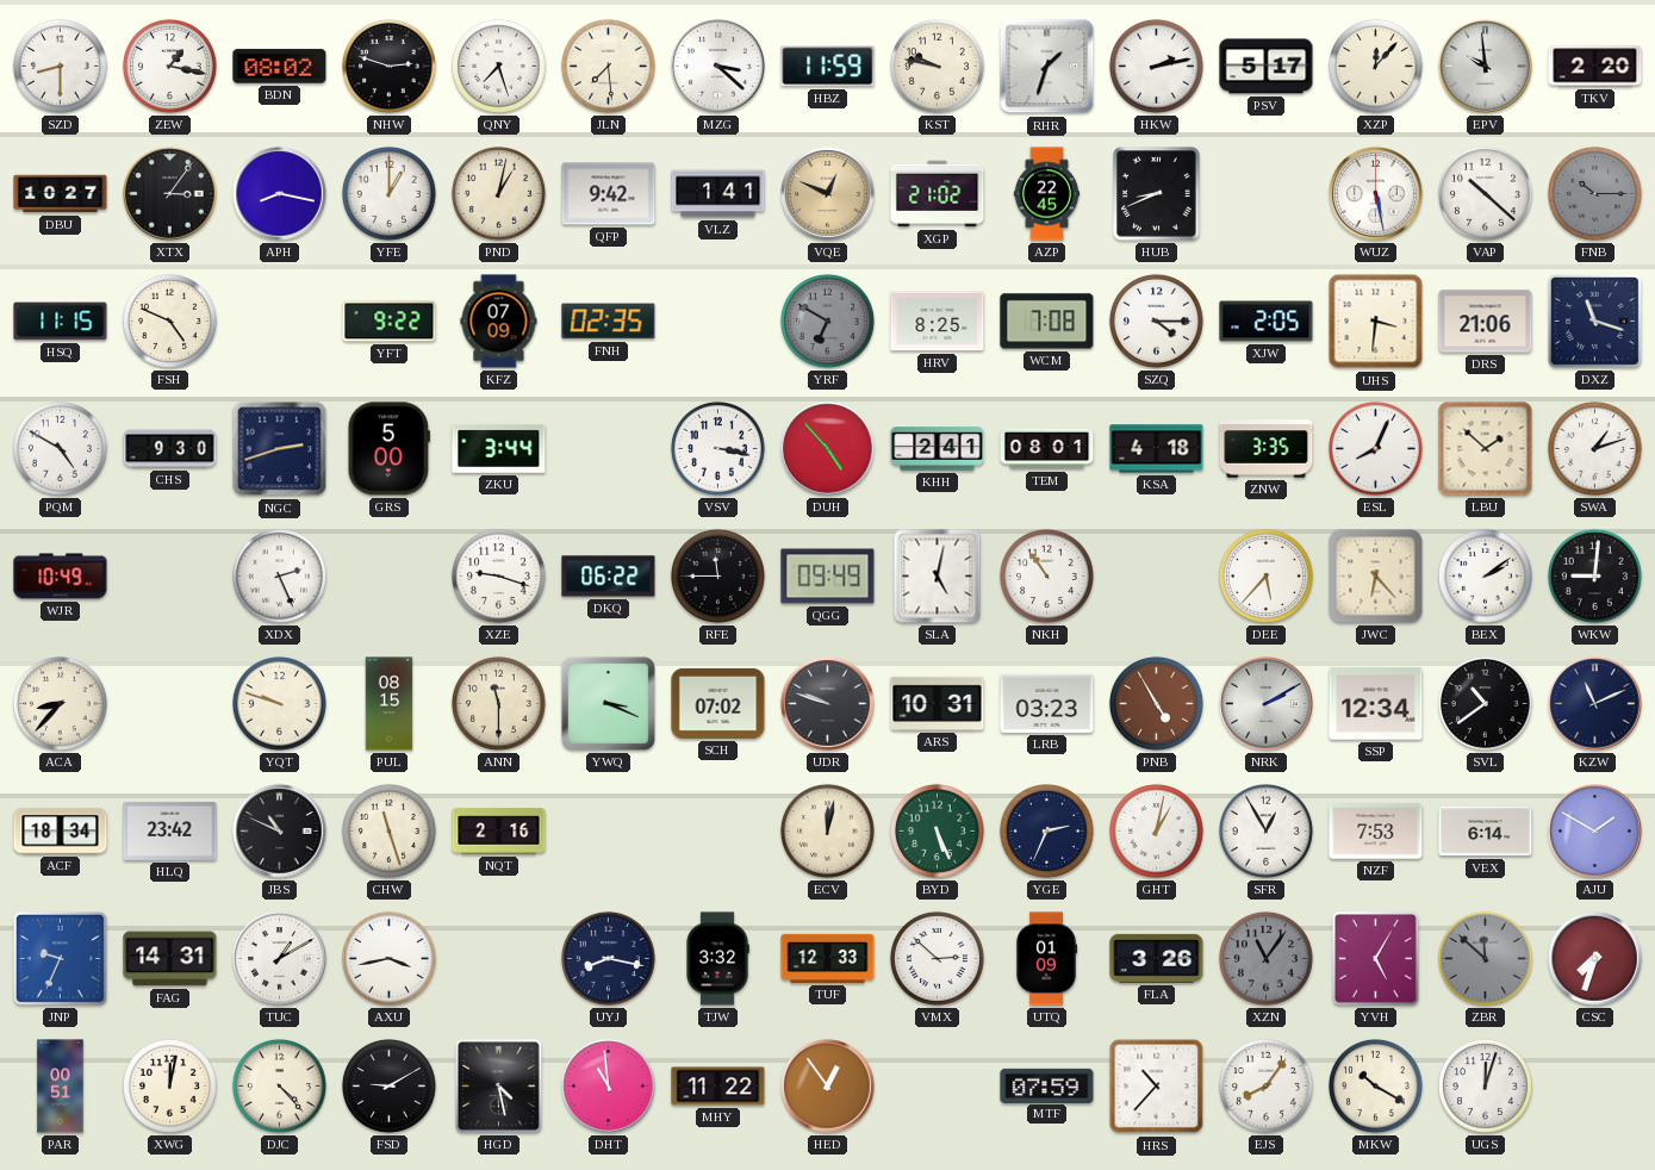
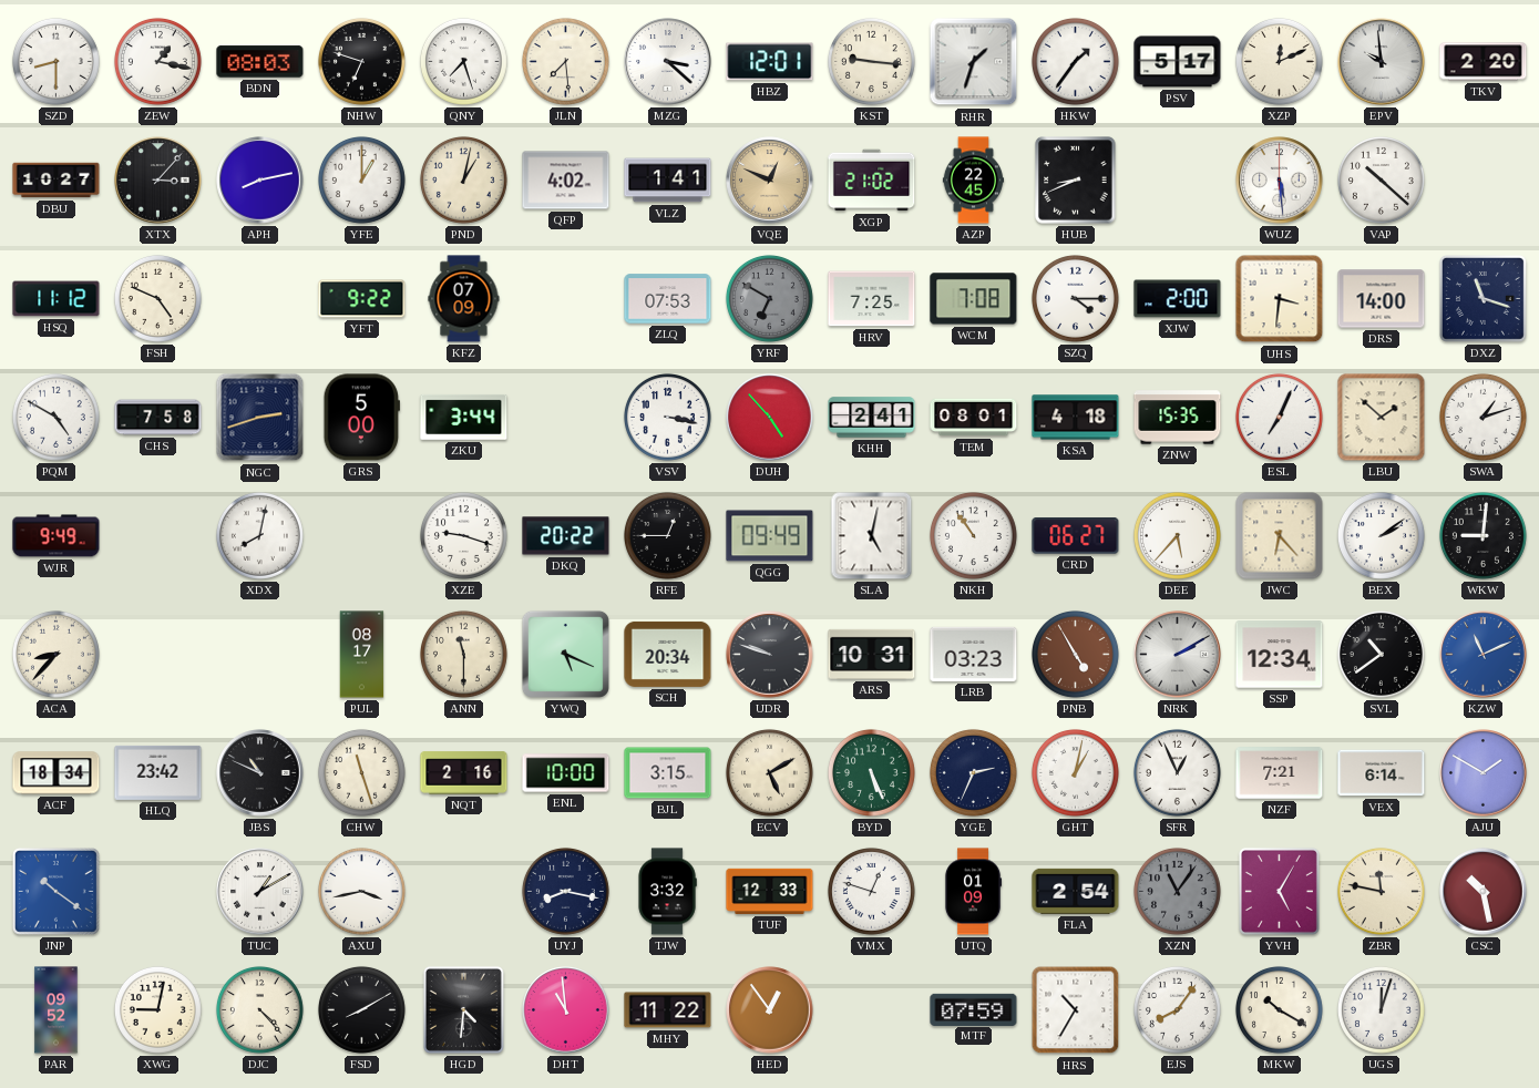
BDN: 08:02 -> 08:03 (260, 62)
NHW: 2:48 -> 6:48 (361, 61)
HBZ: 11:59 -> 12:01 (770, 62)
KST: 9:47 -> 9:16 (871, 61)
HKW: 2:13 -> 1:36 (1075, 61)
XZP: 12:07 -> 12:11 (1279, 61)
XTX: 3:06 -> 3:07 (158, 181)
APH: 8:17 -> 8:13 (260, 181)
QFP: 9:42 -> 4:02 (566, 181)
WUZ: 5:28 -> 5:29 (1280, 181)
FNB: 10:15 -> none (1594, 193)
HSQ: 11:15 -> 11:12 (57, 299)
FNH: 02:35 -> none (609, 322)
ZLQ: none -> 07:53 (668, 299)
HRV: 8:25 -> 7:25 (872, 299)
XJW: 2:05 -> 2:00 (1178, 299)
DRS: 21:06 -> 14:00 (1382, 299)
CHS: 9:30 -> 7:58 (158, 418)
ZNW: 3:35 -> 15:35 (1178, 418)
ESL: 8:04 -> 7:04 (1279, 417)
WJR: 10:49 -> 9:49 (57, 536)
XDX: 2:26 -> 8:02 (259, 535)
DKQ: 06:22 -> 20:22 (566, 536)
RFE: 11:45 -> 12:45 (667, 535)
CRD: none -> 06:27 (1076, 536)
YQT: 9:48 -> none (279, 703)
PUL: 08:15 -> 08:17 (362, 655)
YWQ: 3:19 -> 5:19 (565, 654)
SCH: 07:02 -> 20:34 (668, 654)
KZW dial: navy -> blue (1484, 655)
ENL: none -> 10:00 (566, 773)
BJL: none -> 3:15 (668, 773)
ECV: 12:02 -> 5:10 (769, 772)
SFR: 12:55 -> 12:56 (1177, 772)
NZF: 7:53 -> 7:21 (1280, 773)
JNP: 9:34 -> 10:21 (55, 891)
FAG: 14:31 -> none (170, 959)
VMX: 2:52 -> 12:48 (871, 891)
FLA: 3:26 -> 2:54 (1076, 891)
ZBR: 11:52 -> 11:47 (1381, 891)
ZBR dial: grey -> cream (1381, 891)
CSC: 7:33 -> 10:28 (1484, 892)
PAR: 00:51 -> 09:52 (57, 1010)
XWG: 12:02 -> 9:02 (157, 1009)
FSD: 9:10 -> 8:10 (361, 1009)
HGD: 4:28 -> 4:31 (463, 1009)
HRS: 10:37 -> 10:35 (1076, 1010)
